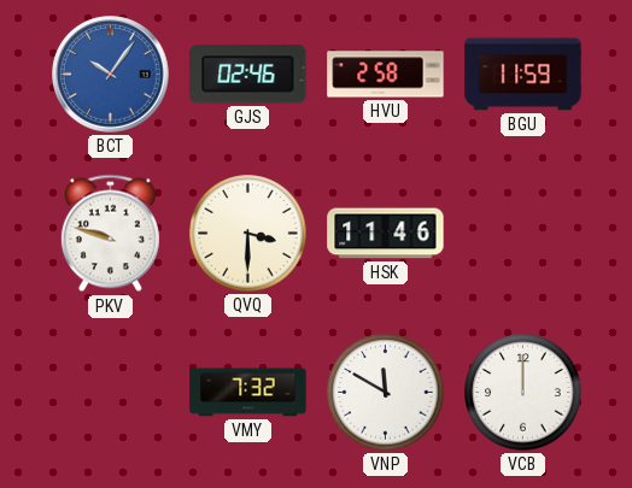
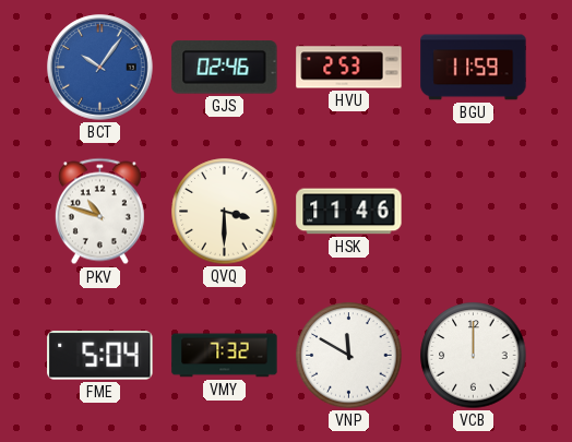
HVU: 2:58 -> 2:53 (349, 68)
PKV: 9:48 -> 10:48 (99, 212)
FME: none -> 5:04 (100, 356)
